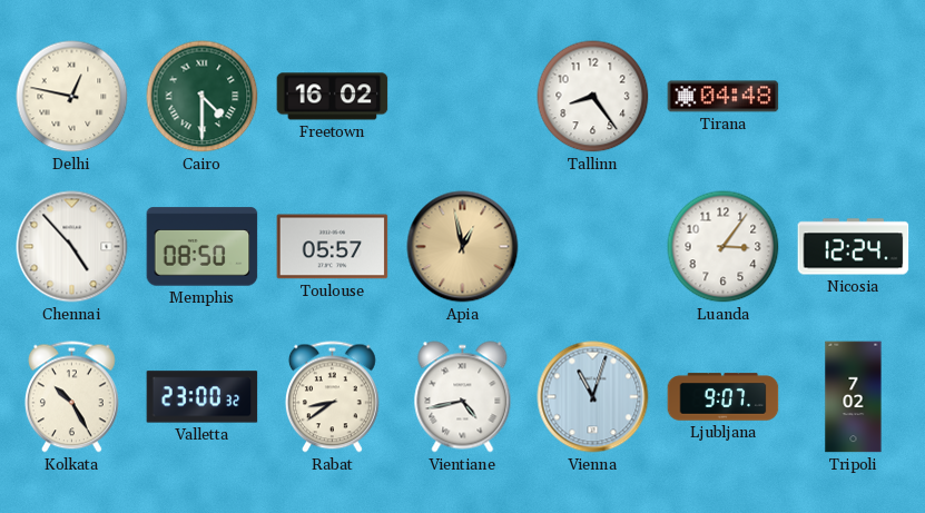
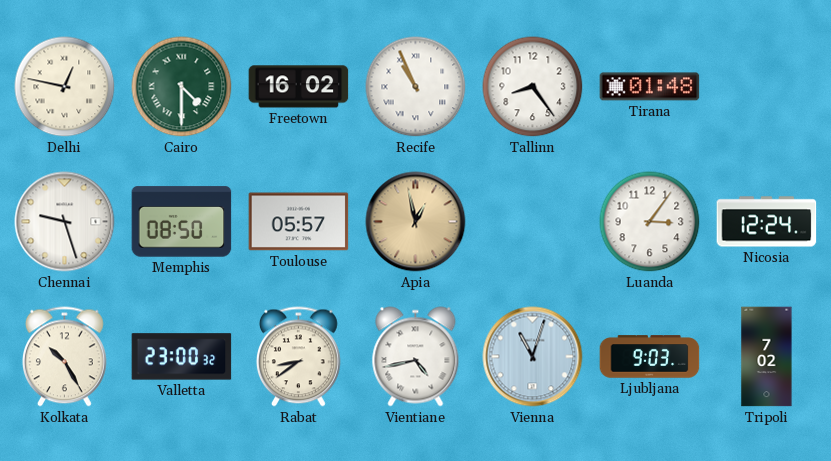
Recife: none -> 10:56 (416, 87)
Tirana: 04:48 -> 01:48 (650, 87)
Chennai: 4:53 -> 9:27 (65, 222)
Ljubljana: 9:07 -> 9:03 (650, 357)
